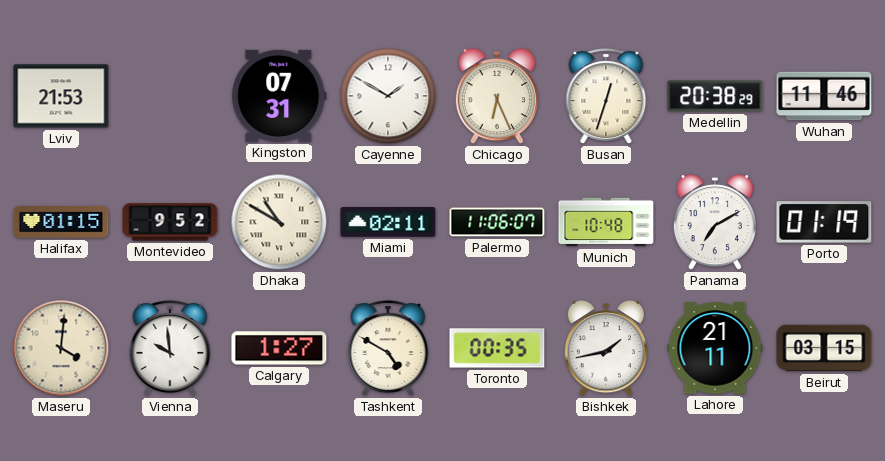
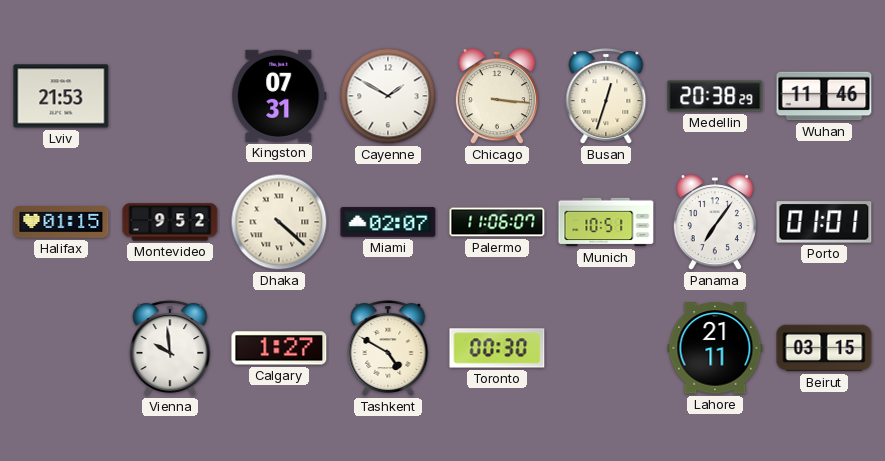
Chicago: 6:26 -> 3:16 (497, 97)
Dhaka: 10:50 -> 4:22 (279, 222)
Miami: 02:11 -> 02:07 (388, 222)
Munich: 10:48 -> 10:51 (606, 222)
Panama: 7:10 -> 7:06 (715, 223)
Porto: 01:19 -> 01:01 (824, 222)
Maseru: 4:01 -> none (61, 348)
Toronto: 00:35 -> 00:30 (497, 348)
Bishkek: 1:43 -> none (606, 349)
